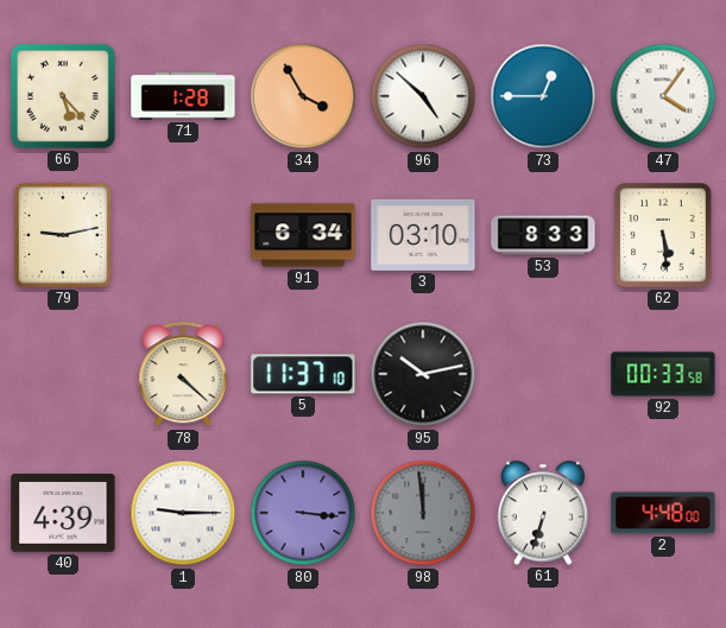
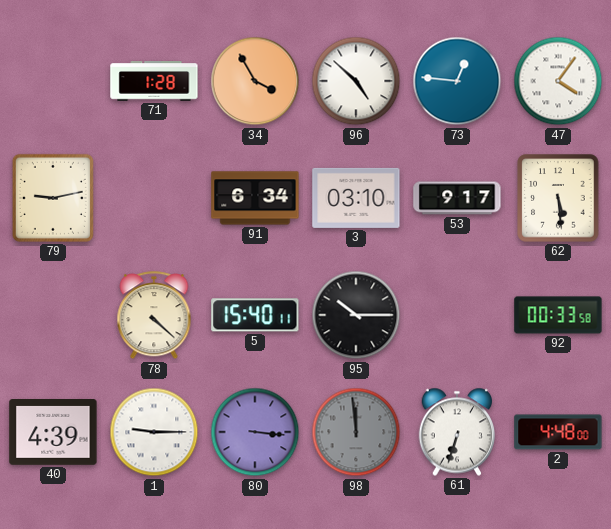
66: 5:23 -> none (63, 96)
73: 12:45 -> 12:46 (457, 81)
53: 8:33 -> 9:17 (457, 198)
5: 11:37 -> 15:40 (255, 315)
95: 10:13 -> 10:15 (356, 315)
